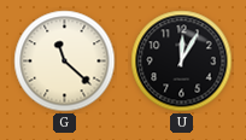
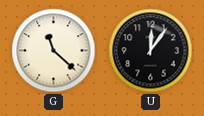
U: 12:05 -> 12:06 (151, 51)
